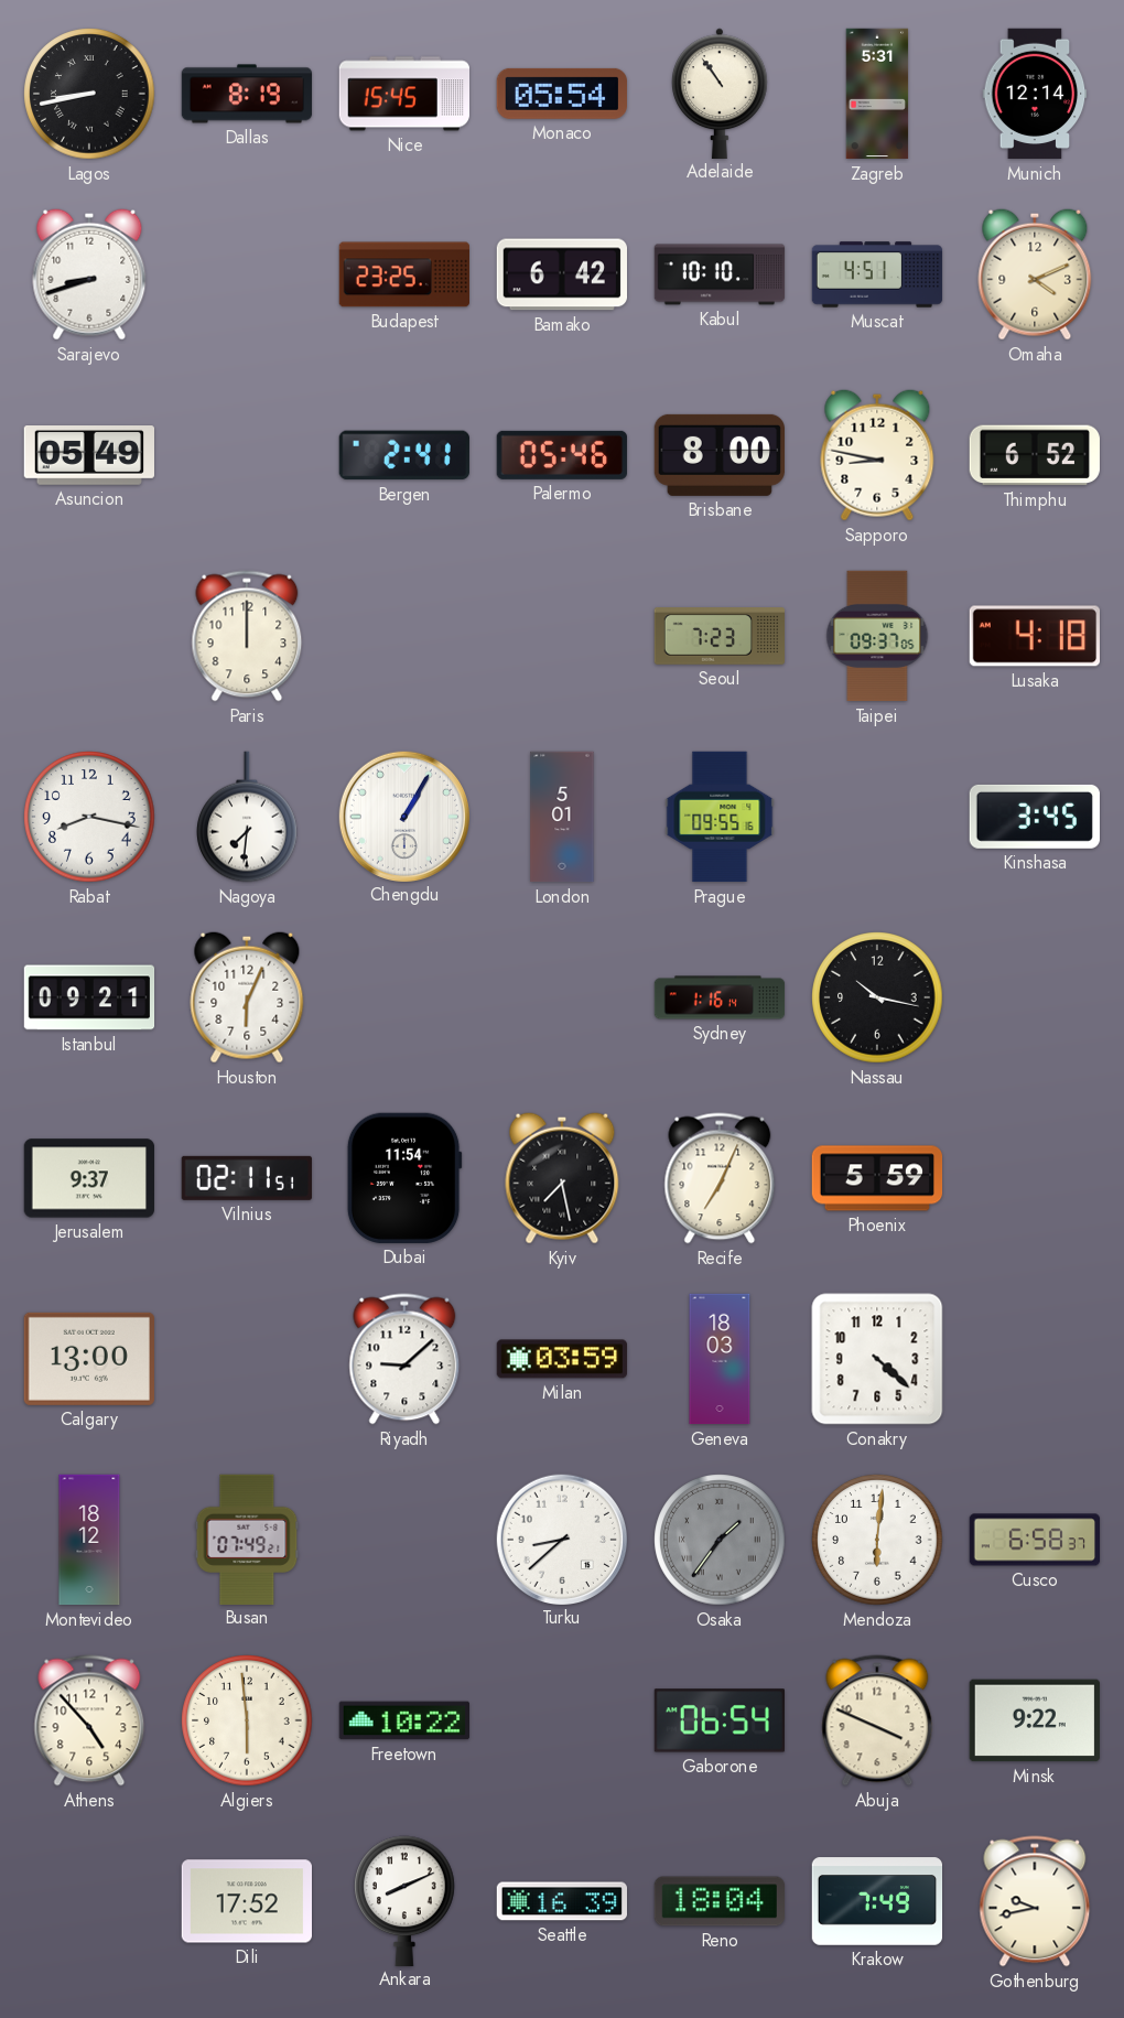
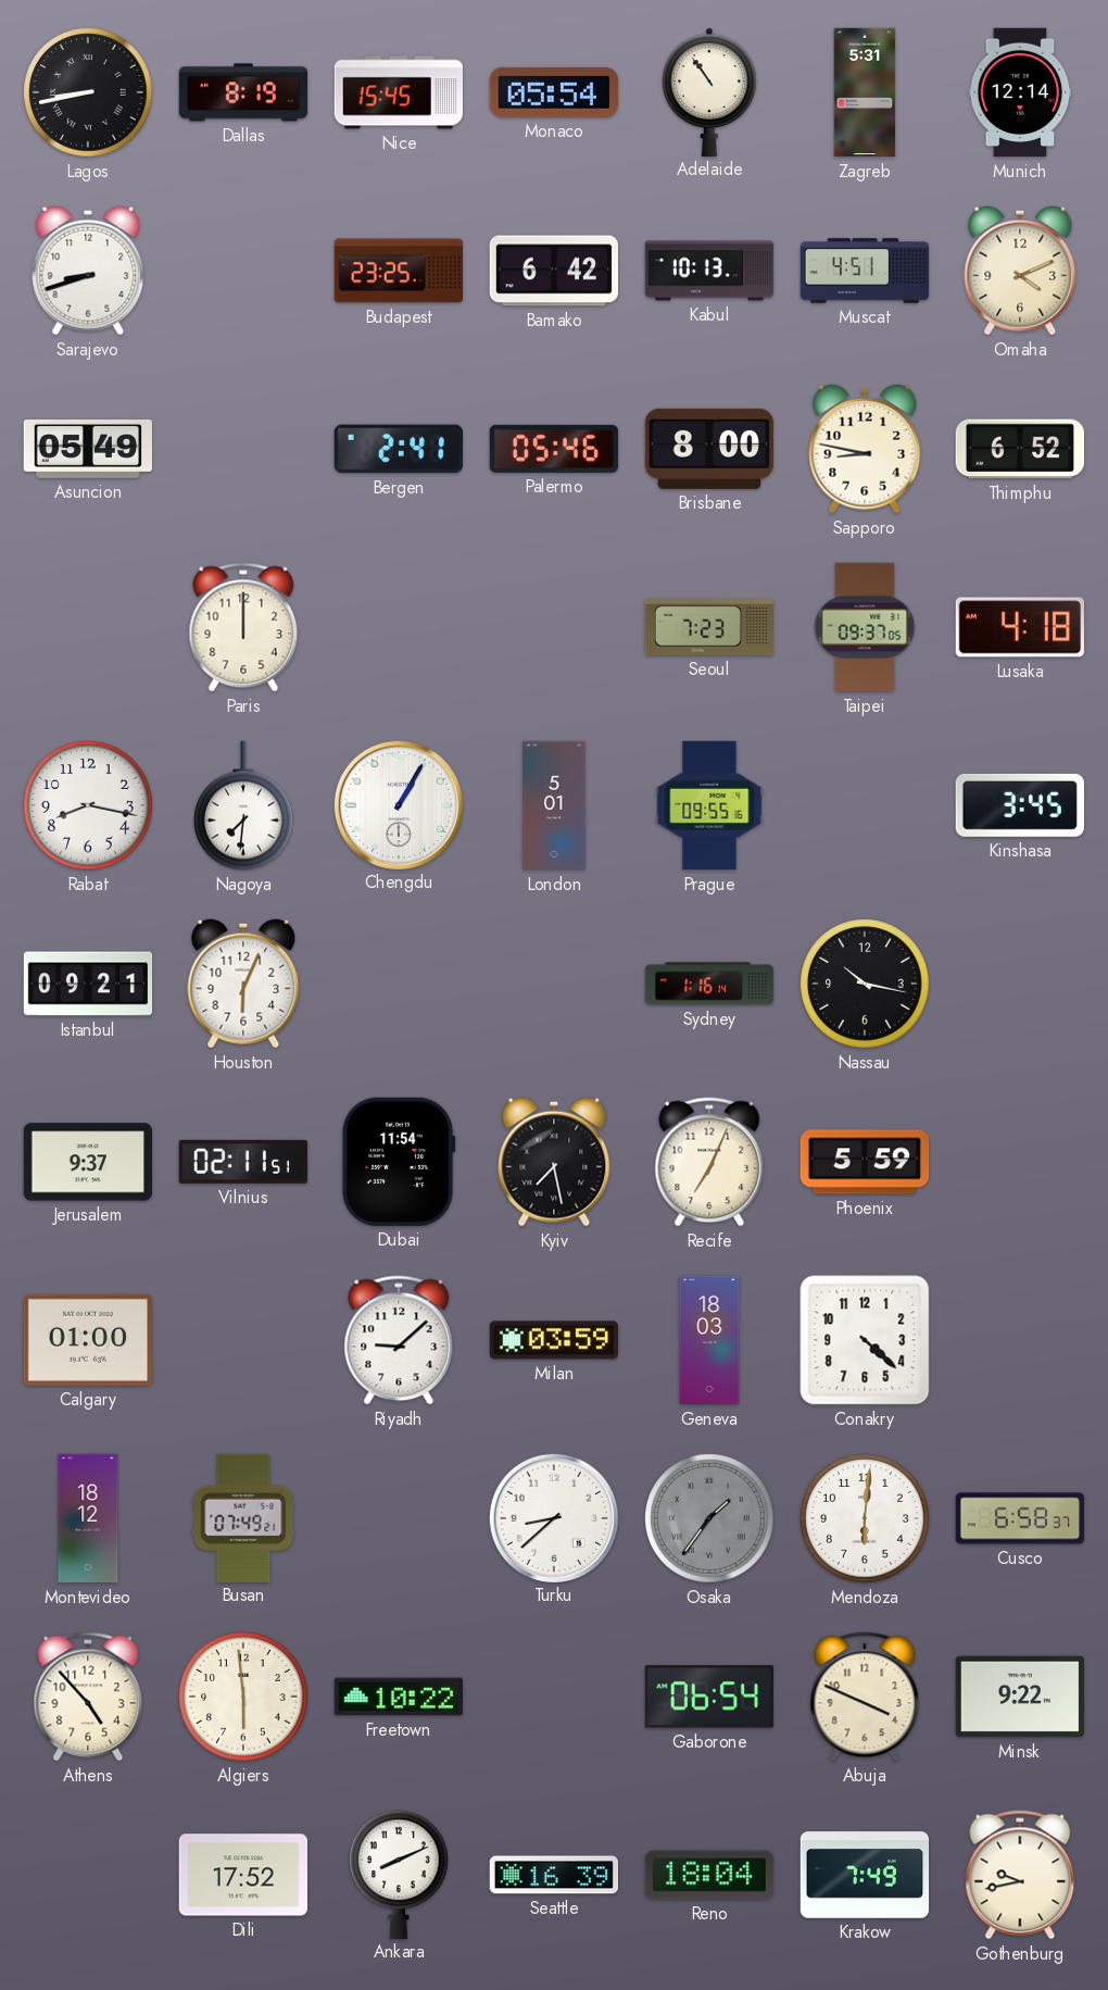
Kabul: 10:10 -> 10:13 (709, 271)
Calgary: 13:00 -> 01:00 (88, 1340)
